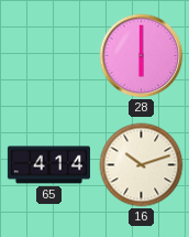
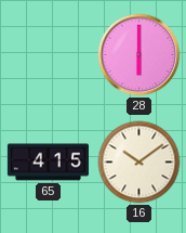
65: 4:14 -> 4:15 (48, 163)
16: 10:12 -> 10:09 (139, 163)
